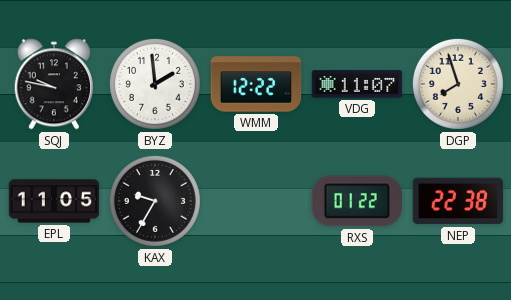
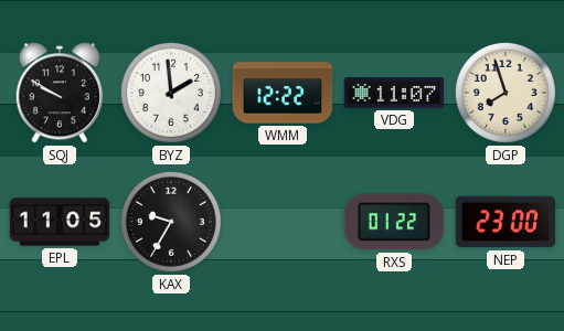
SQJ: 9:47 -> 9:50 (58, 93)
NEP: 22:38 -> 23:00 (506, 222)
